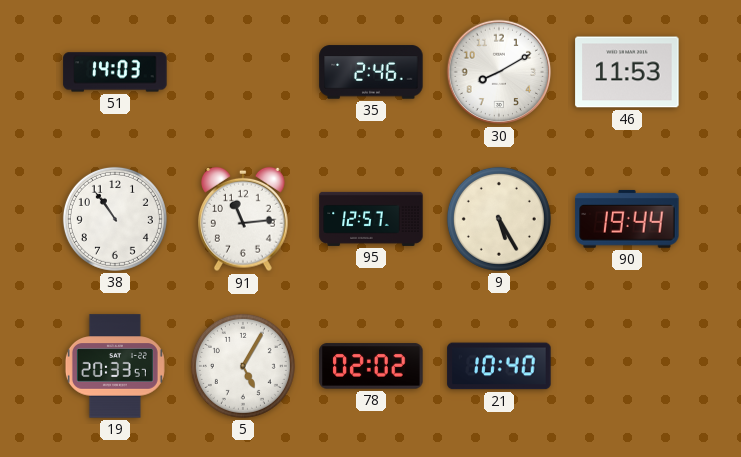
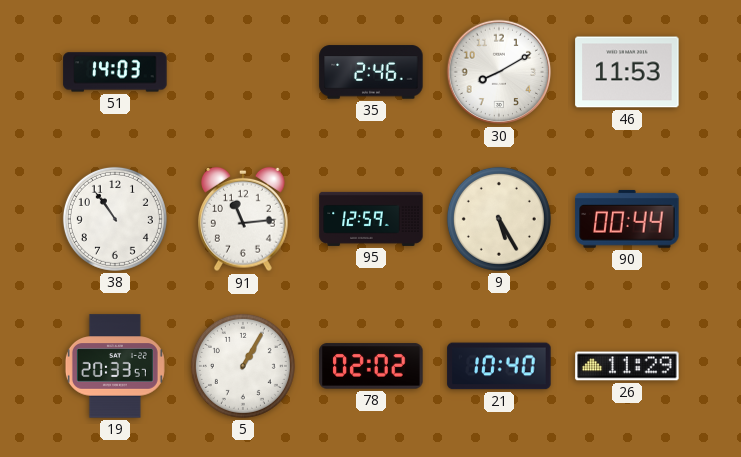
95: 12:57 -> 12:59 (371, 219)
90: 19:44 -> 00:44 (627, 219)
5: 5:05 -> 1:05 (243, 366)
26: none -> 11:29 (627, 366)
